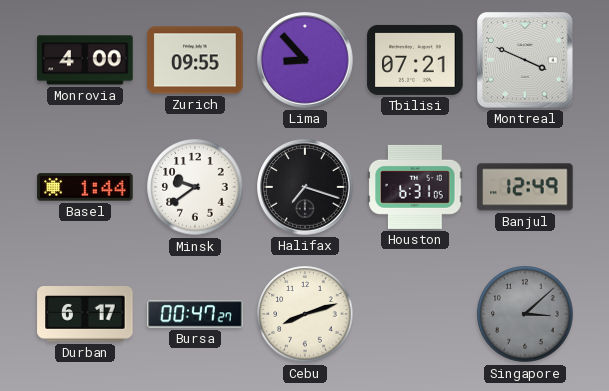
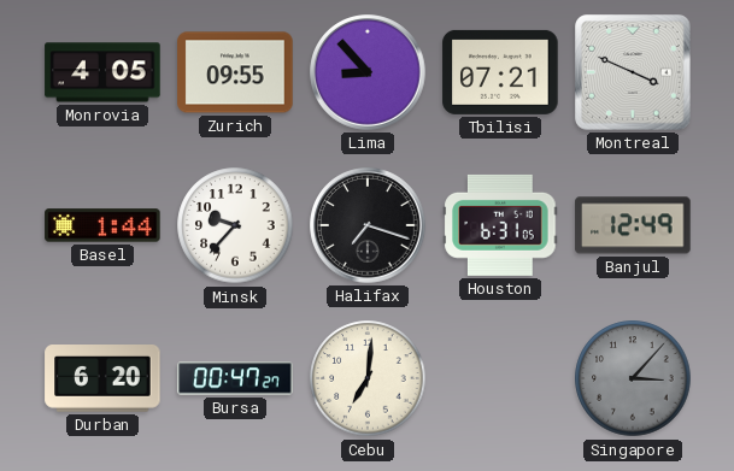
Monrovia: 4:00 -> 4:05 (102, 72)
Minsk: 9:39 -> 9:37 (235, 225)
Durban: 6:17 -> 6:20 (102, 379)
Cebu: 8:12 -> 7:01 (368, 378)
Singapore: 3:08 -> 3:07 (633, 378)
